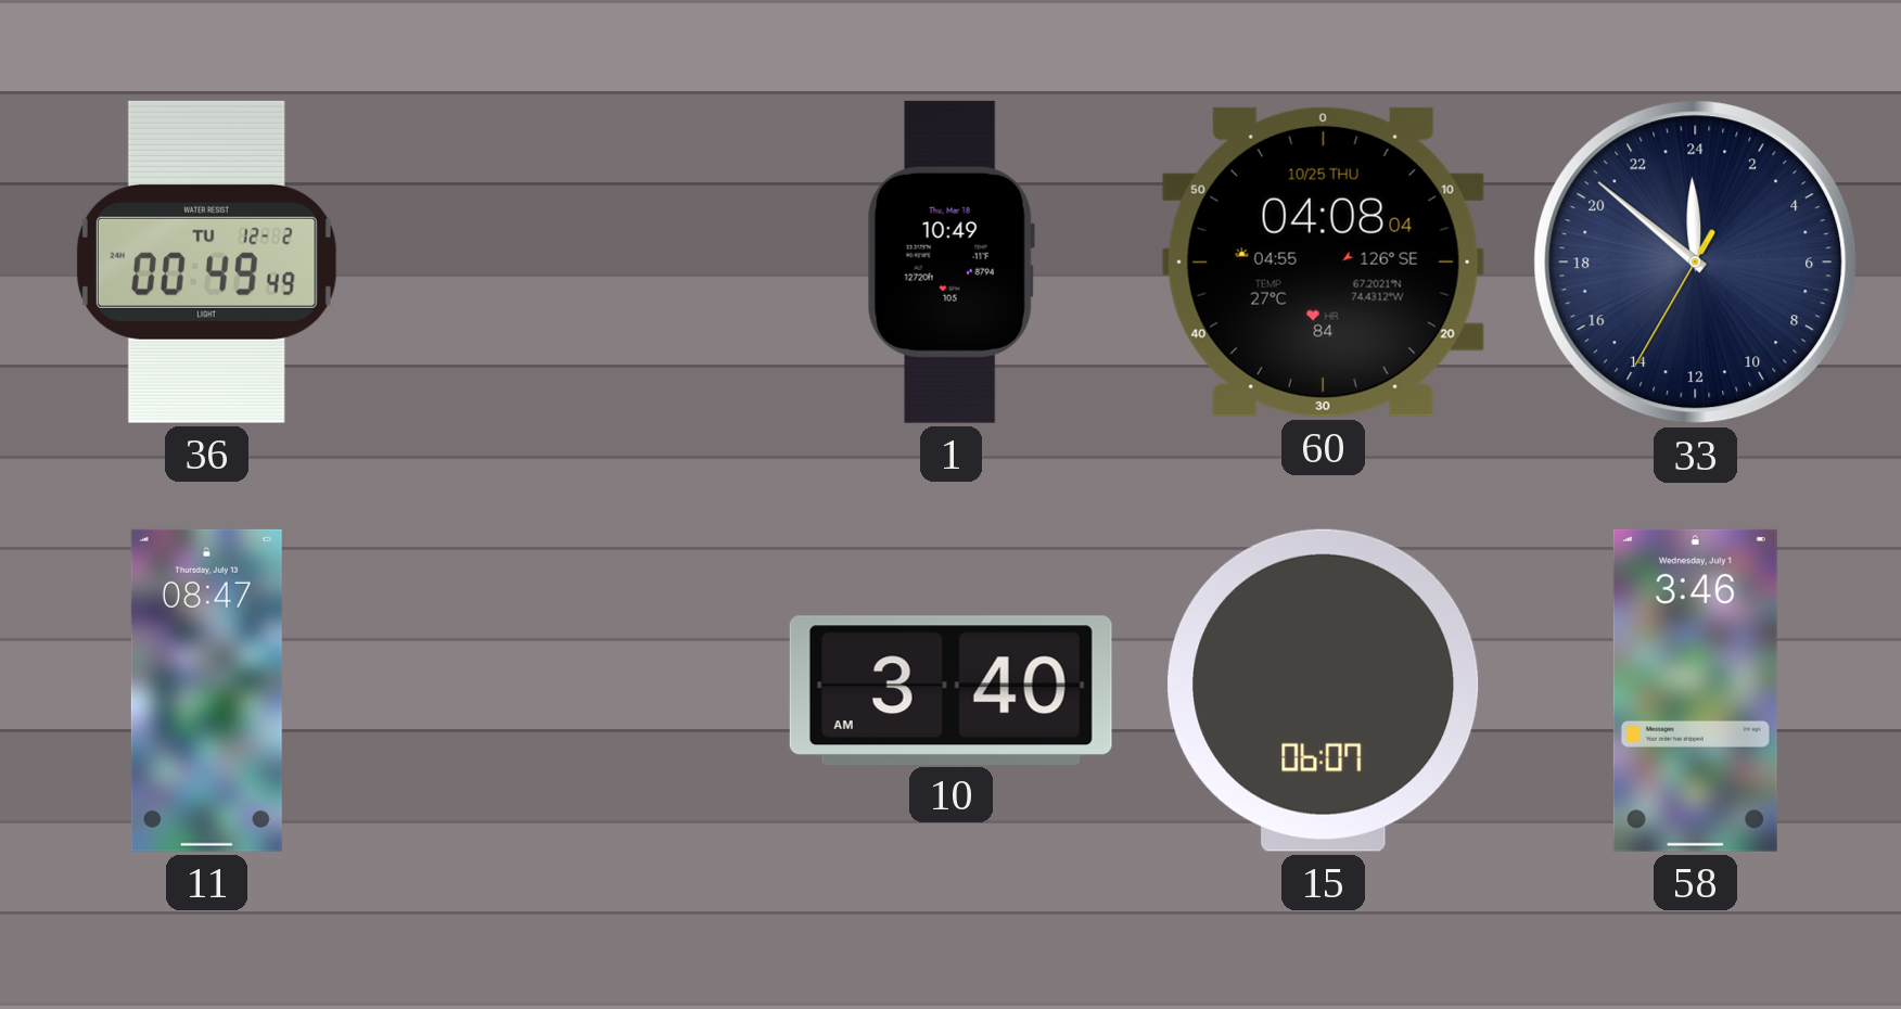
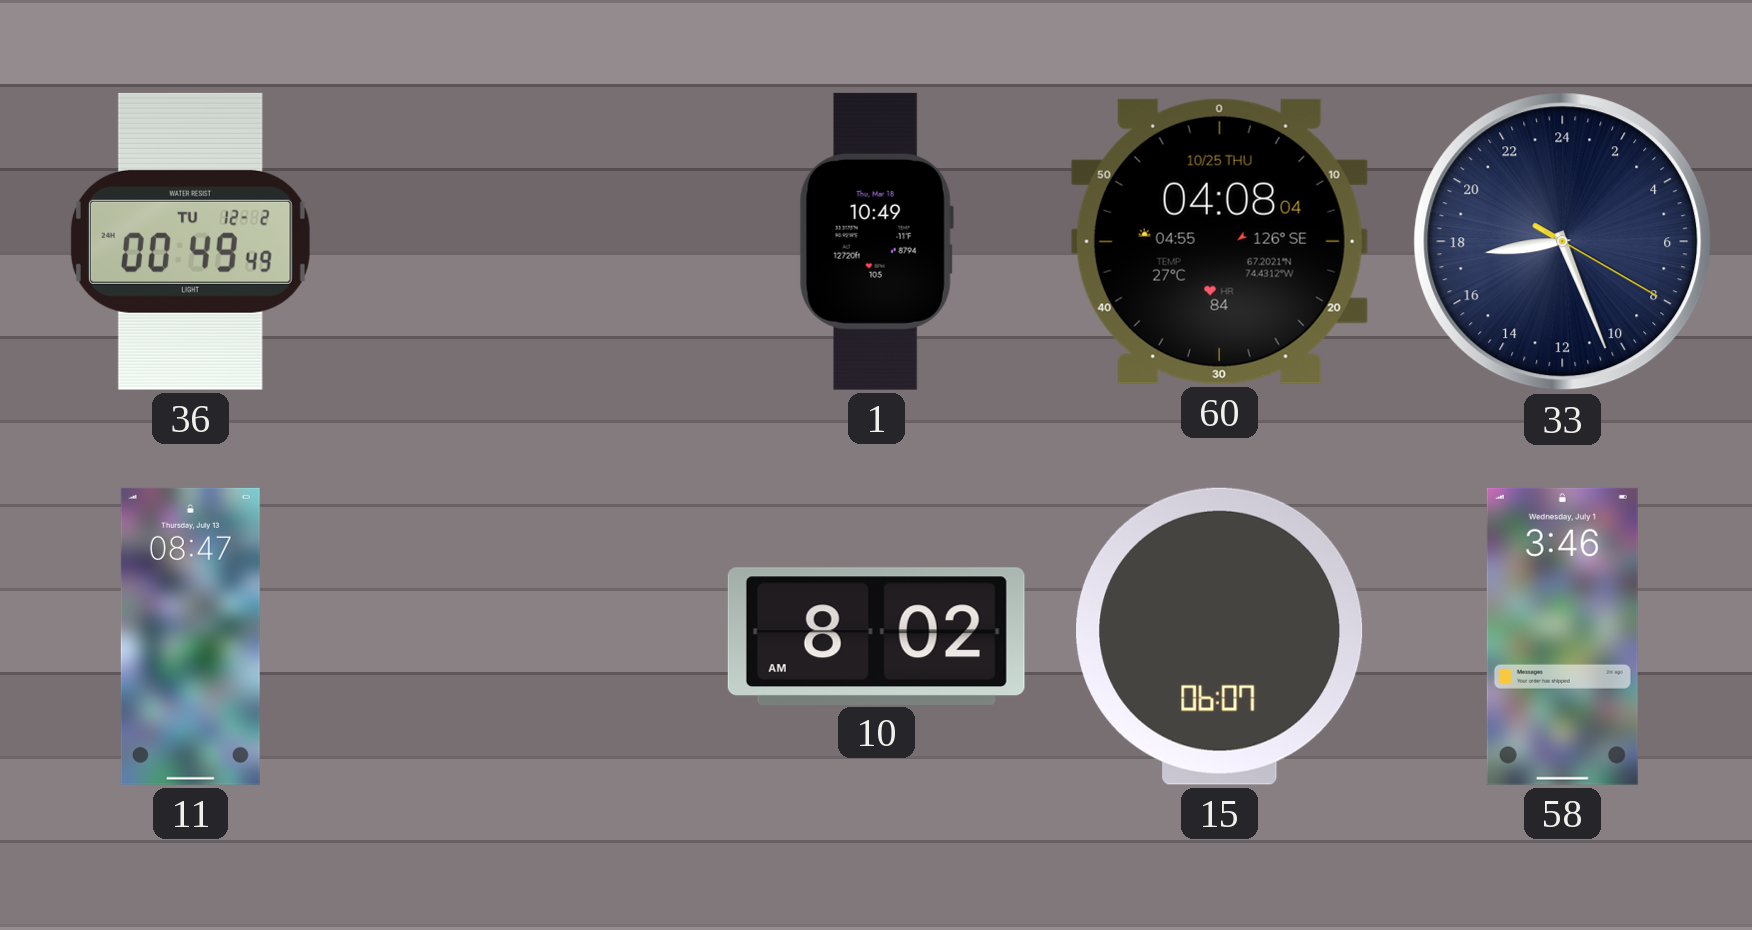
33: 23:51 -> 17:26 (1563, 242)
10: 3:40 -> 8:02 (876, 636)
